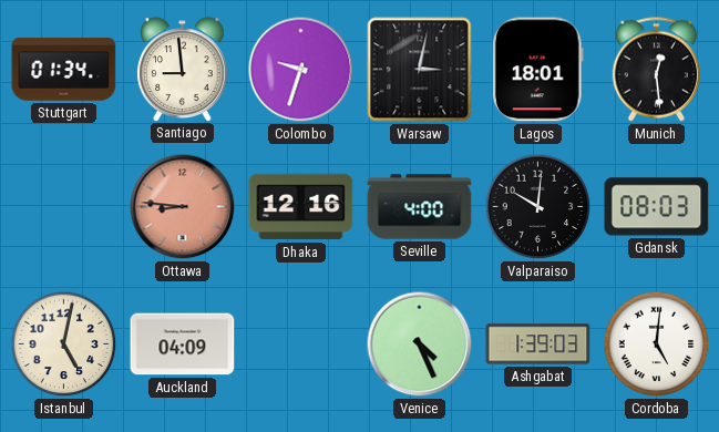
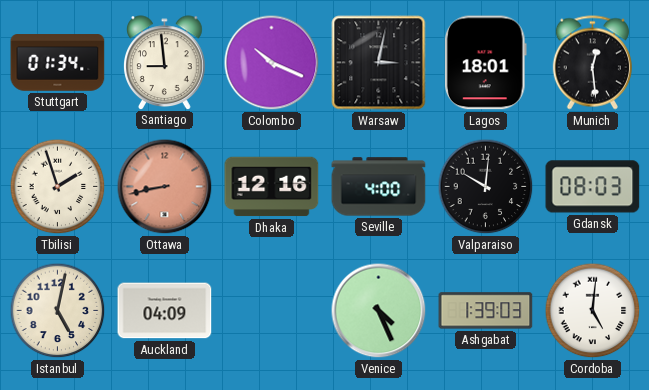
Colombo: 9:33 -> 10:19 (272, 63)
Tbilisi: none -> 1:57 (58, 187)
Ottawa: 8:46 -> 8:43 (165, 187)
